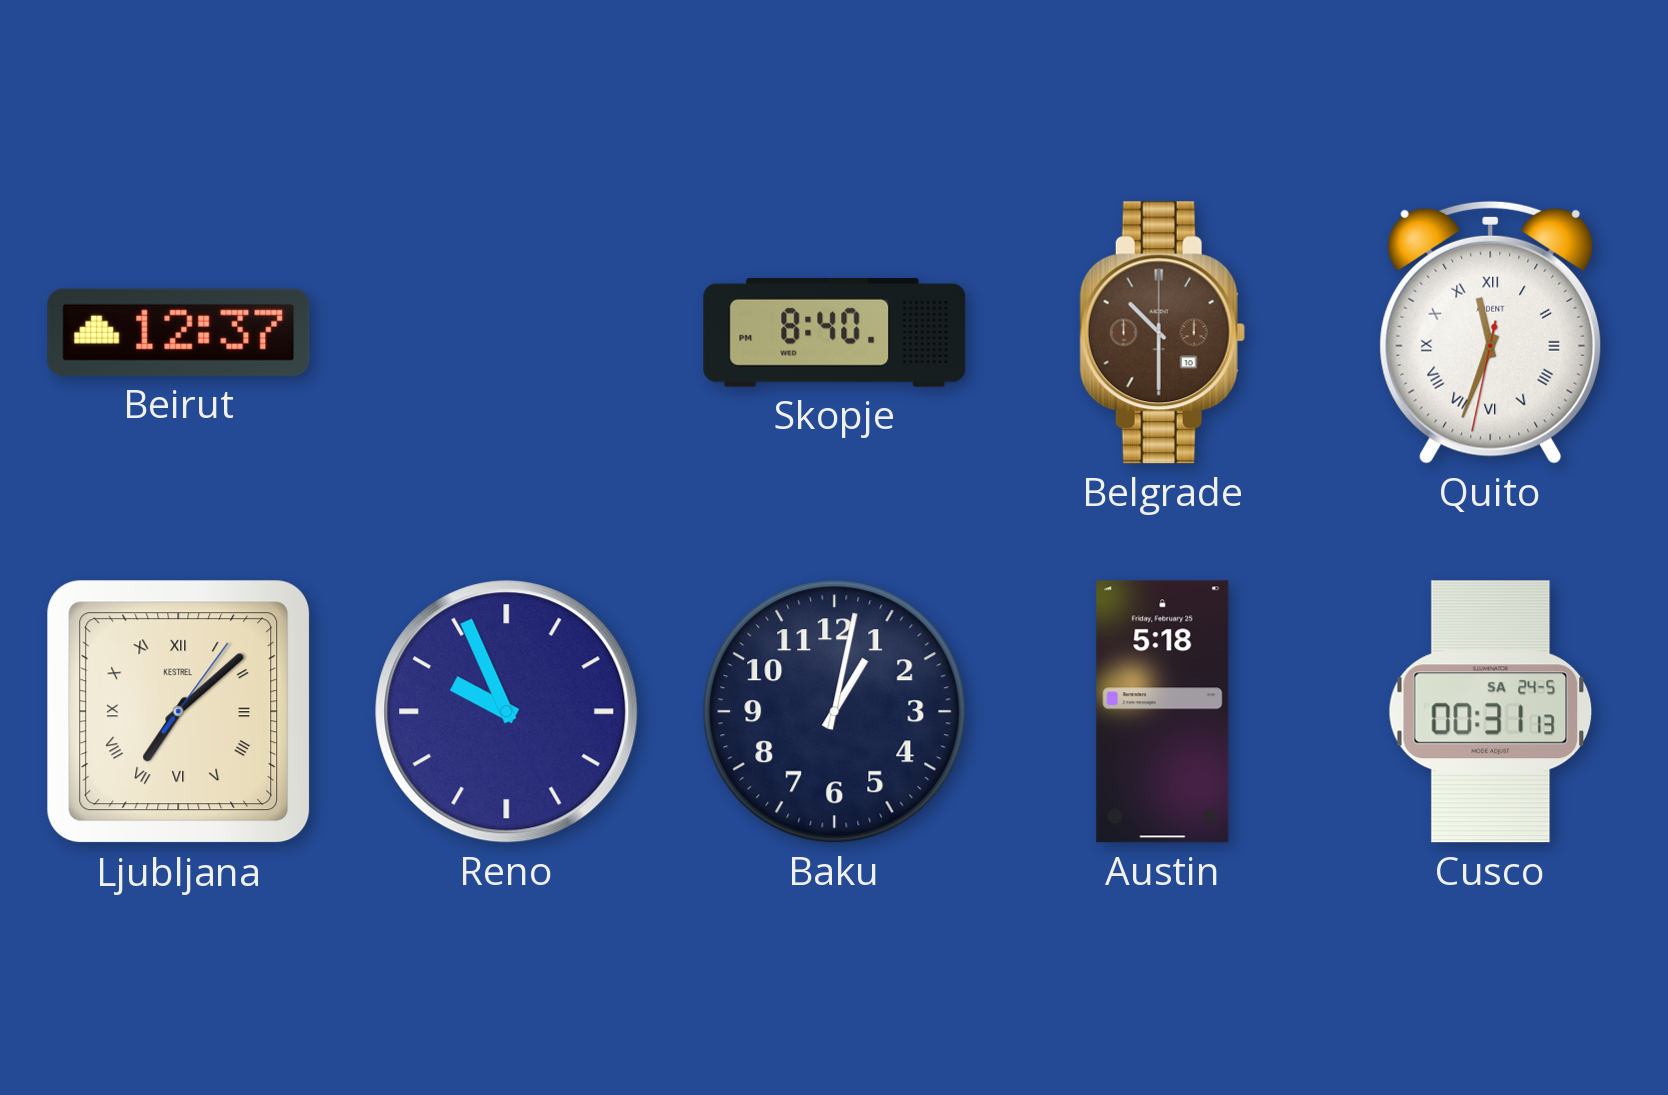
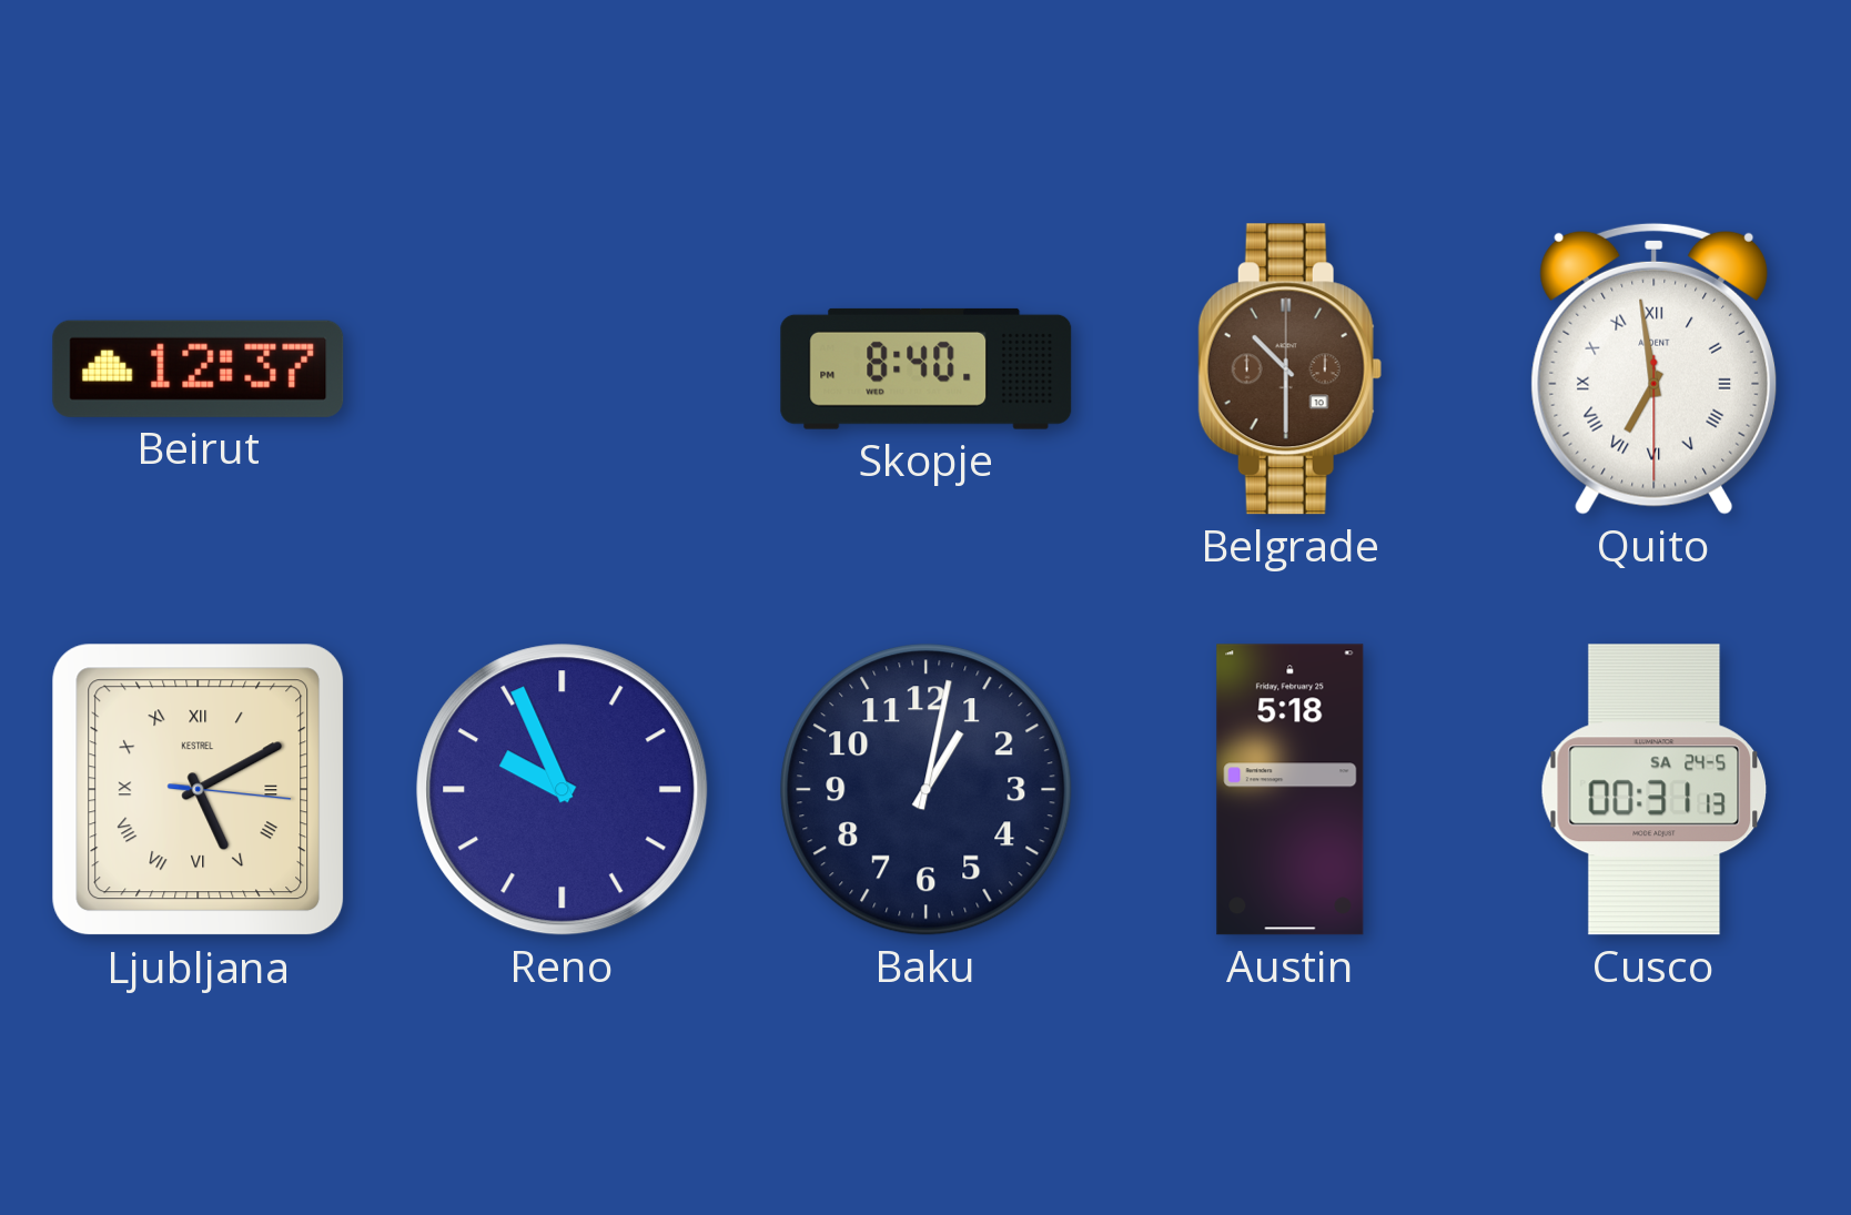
Quito: 11:33 -> 6:58 (1655, 368)
Ljubljana: 7:08 -> 5:10 (199, 790)
